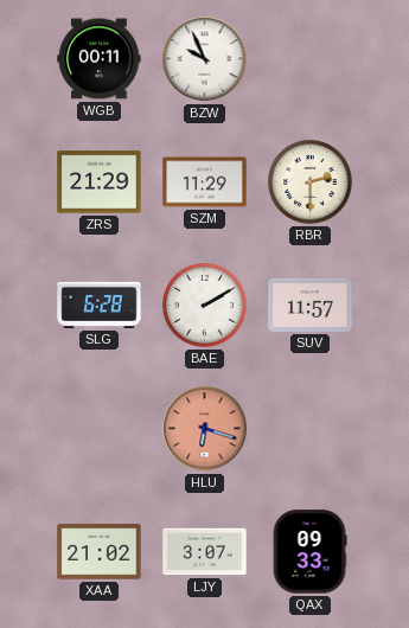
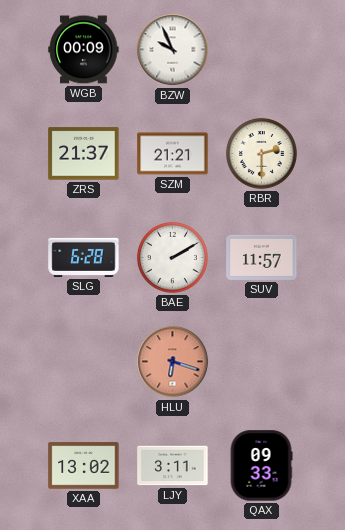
WGB: 00:11 -> 00:09 (84, 50)
ZRS: 21:29 -> 21:37 (84, 154)
SZM: 11:29 -> 21:21 (173, 154)
XAA: 21:02 -> 13:02 (84, 466)
LJY: 3:07 -> 3:11 (173, 466)
